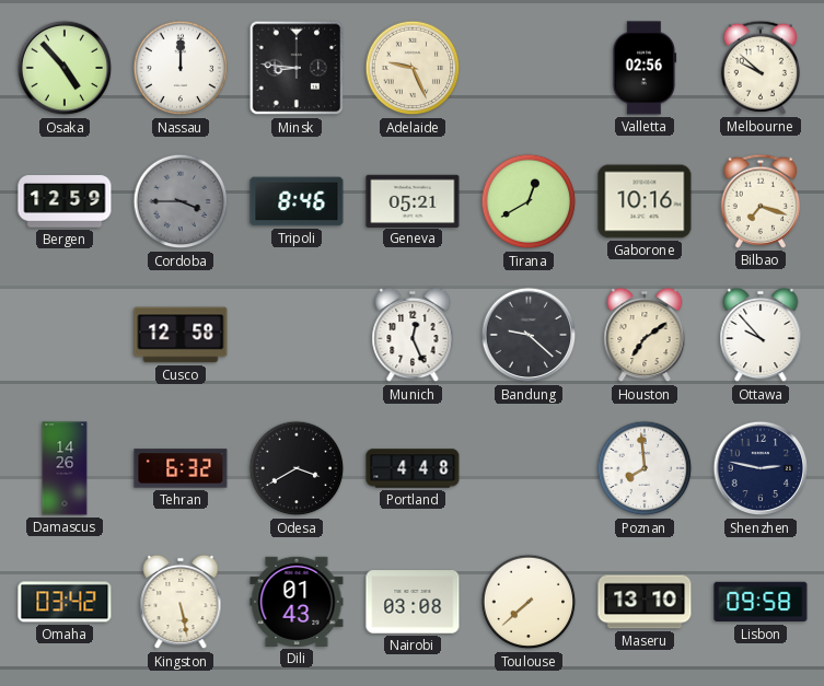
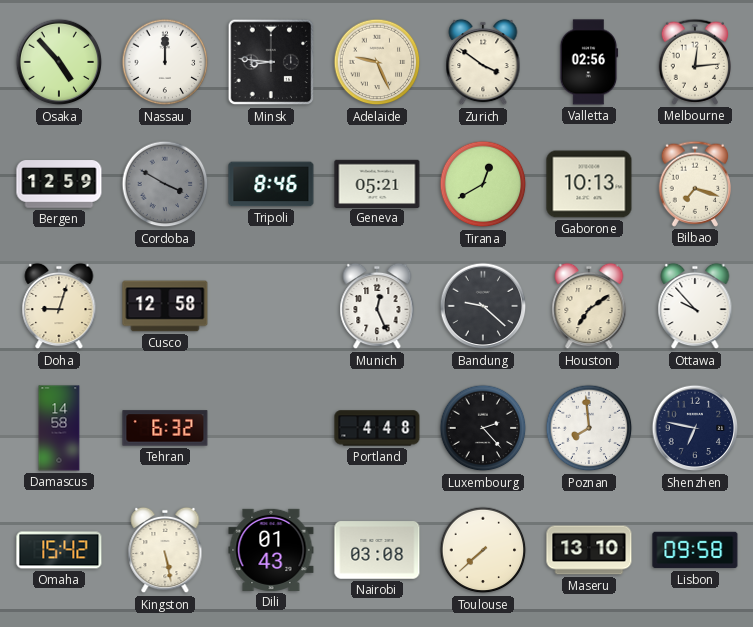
Zurich: none -> 3:51 (483, 62)
Melbourne: 9:52 -> 12:14 (694, 62)
Cordoba: 3:45 -> 3:50 (165, 184)
Gaborone: 10:16 -> 10:13 (589, 184)
Doha: none -> 9:03 (59, 306)
Damascus: 14:26 -> 14:58 (59, 428)
Odesa: 3:40 -> none (297, 468)
Luxembourg: none -> 2:23 (483, 428)
Shenzhen: 2:47 -> 6:47 (695, 428)
Omaha: 03:42 -> 15:42 (59, 550)
